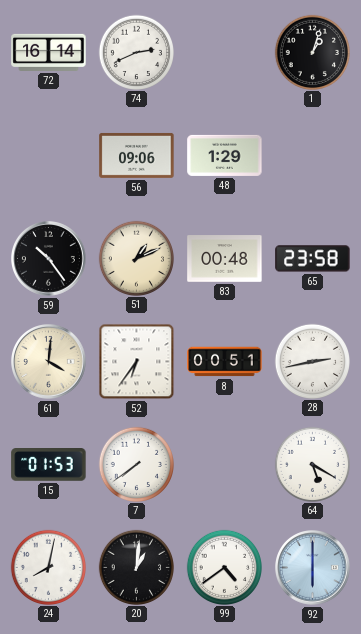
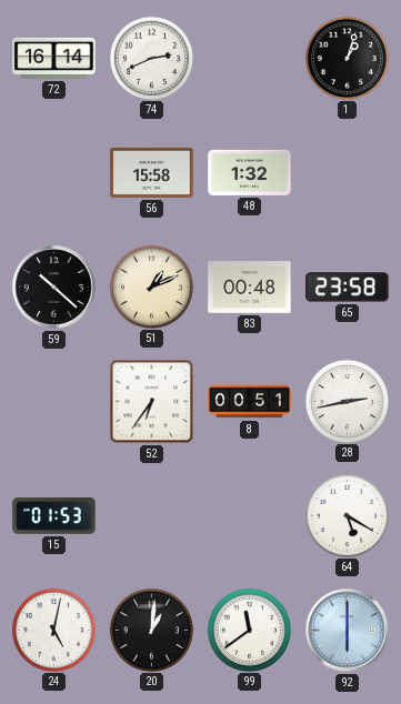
56: 09:06 -> 15:58 (152, 172)
48: 1:29 -> 1:32 (250, 172)
59: 10:24 -> 10:22 (54, 288)
61: 4:01 -> none (49, 362)
7: 7:39 -> none (136, 464)
24: 8:02 -> 5:02 (53, 630)
99: 4:39 -> 11:39 (249, 630)
